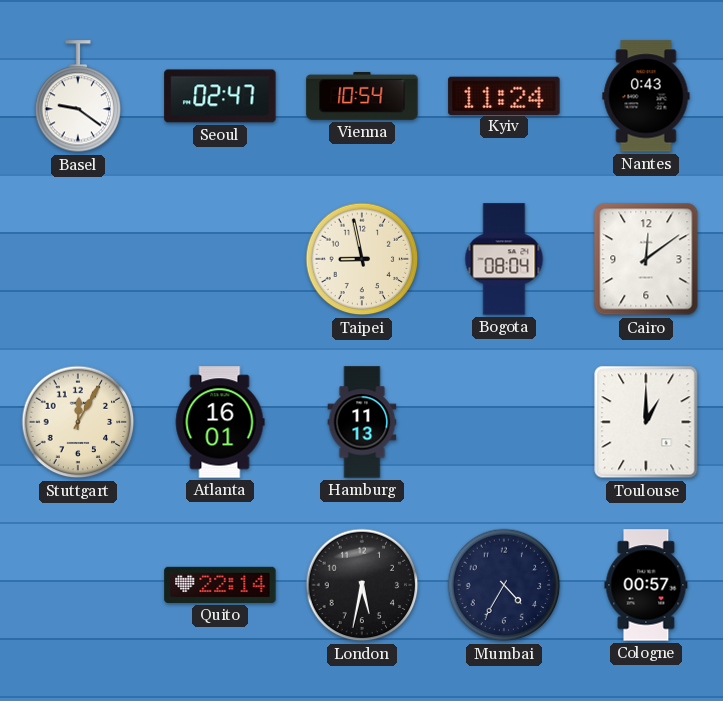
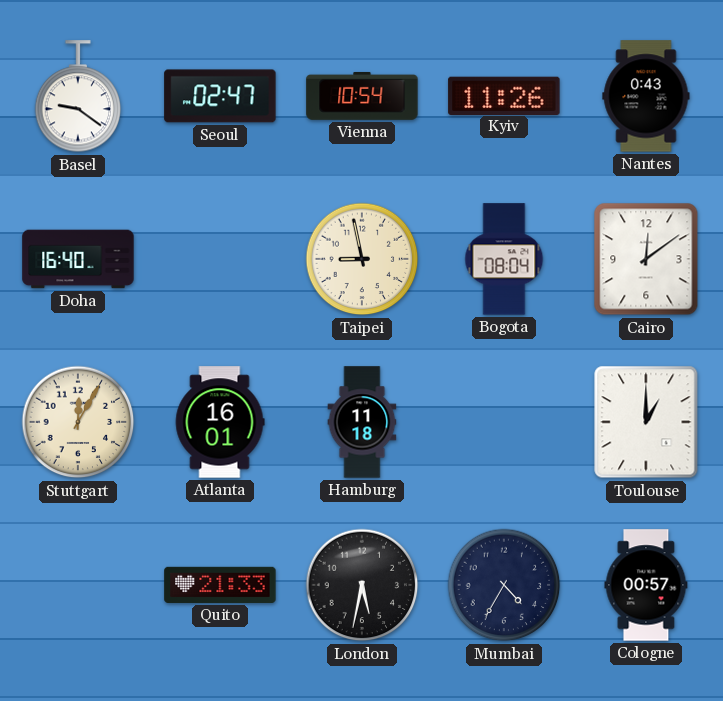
Kyiv: 11:24 -> 11:26 (504, 95)
Doha: none -> 16:40 (78, 259)
Hamburg: 11:13 -> 11:18 (362, 422)
Quito: 22:14 -> 21:33 (220, 585)
